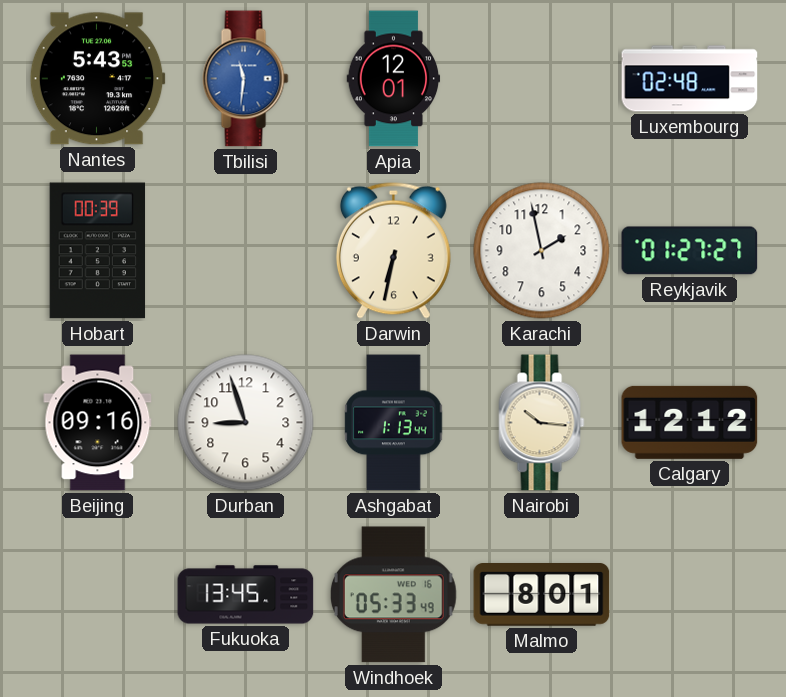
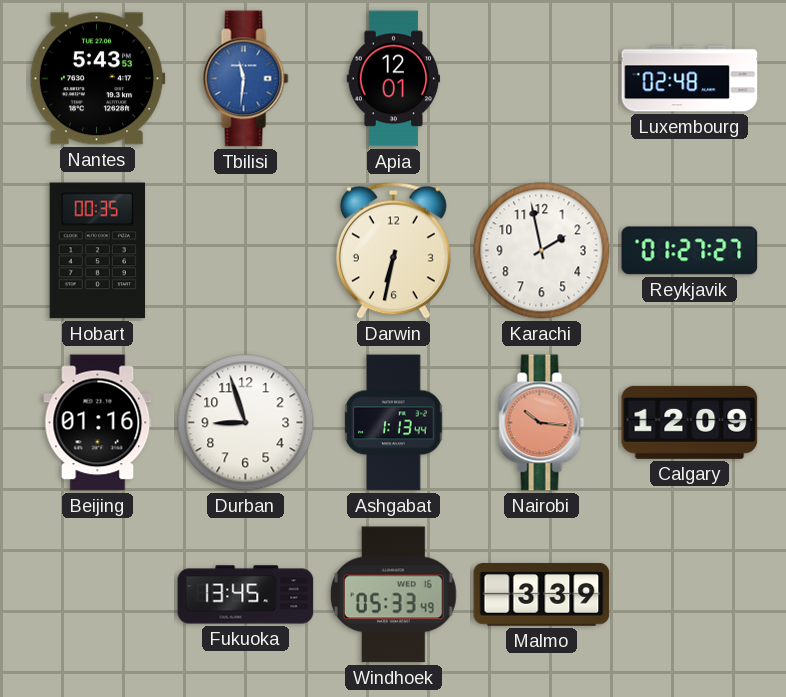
Hobart: 00:39 -> 00:35 (98, 251)
Beijing: 09:16 -> 01:16 (98, 423)
Nairobi dial: cream -> salmon (542, 423)
Calgary: 12:12 -> 12:09 (690, 422)
Malmo: 8:01 -> 3:39 (542, 595)
